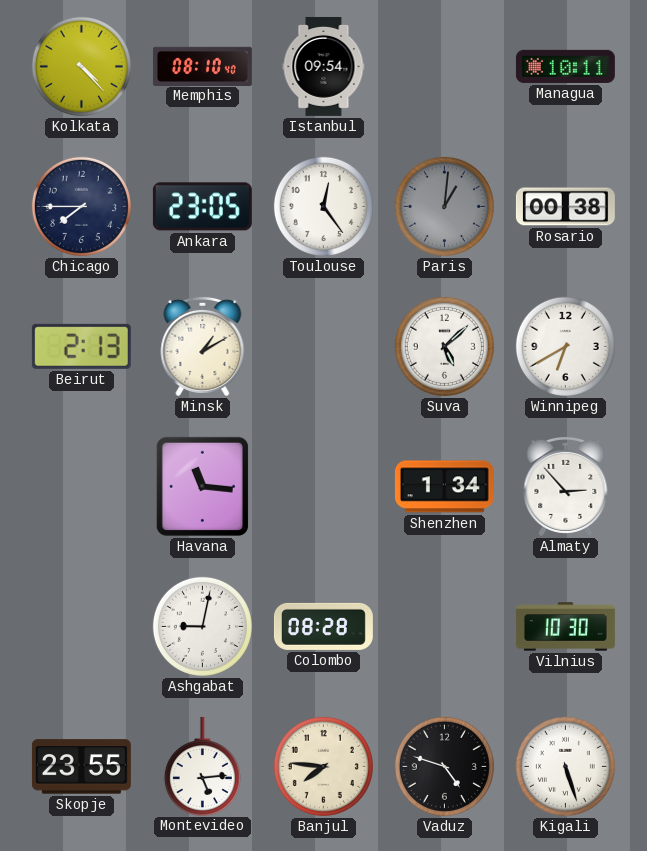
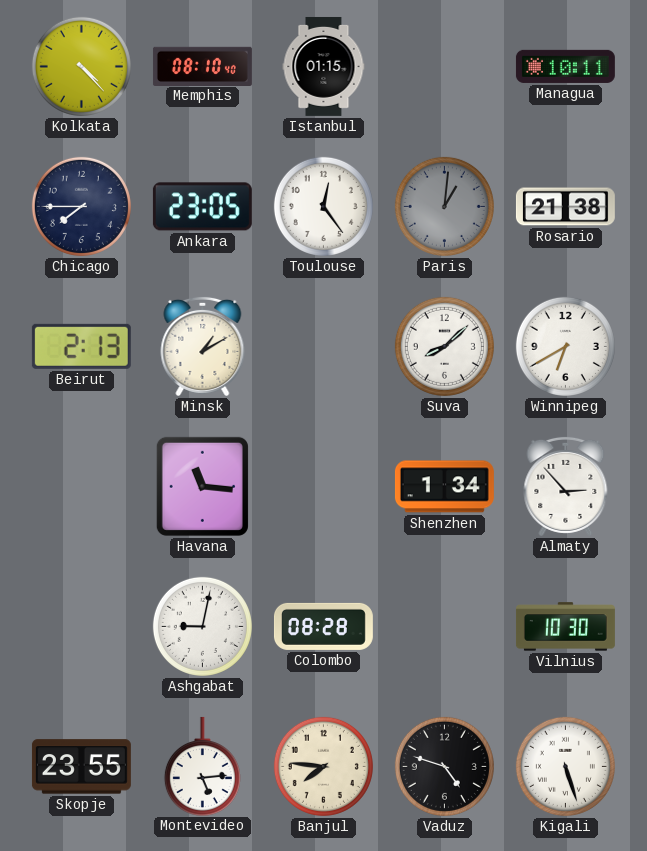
Istanbul: 09:54 -> 01:15 (324, 66)
Rosario: 00:38 -> 21:38 (565, 207)
Suva: 5:08 -> 8:08 (444, 346)
